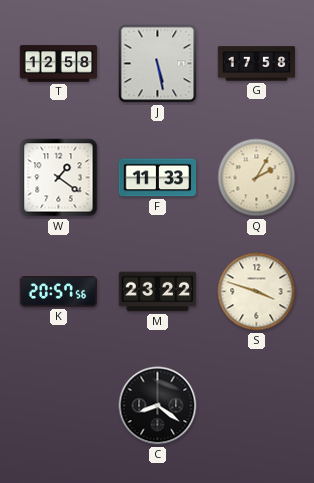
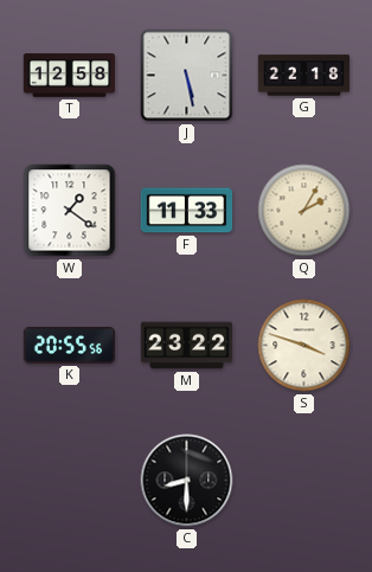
G: 17:58 -> 22:18 (304, 76)
K: 20:57 -> 20:55 (70, 346)
C: 8:21 -> 8:30 (187, 481)
